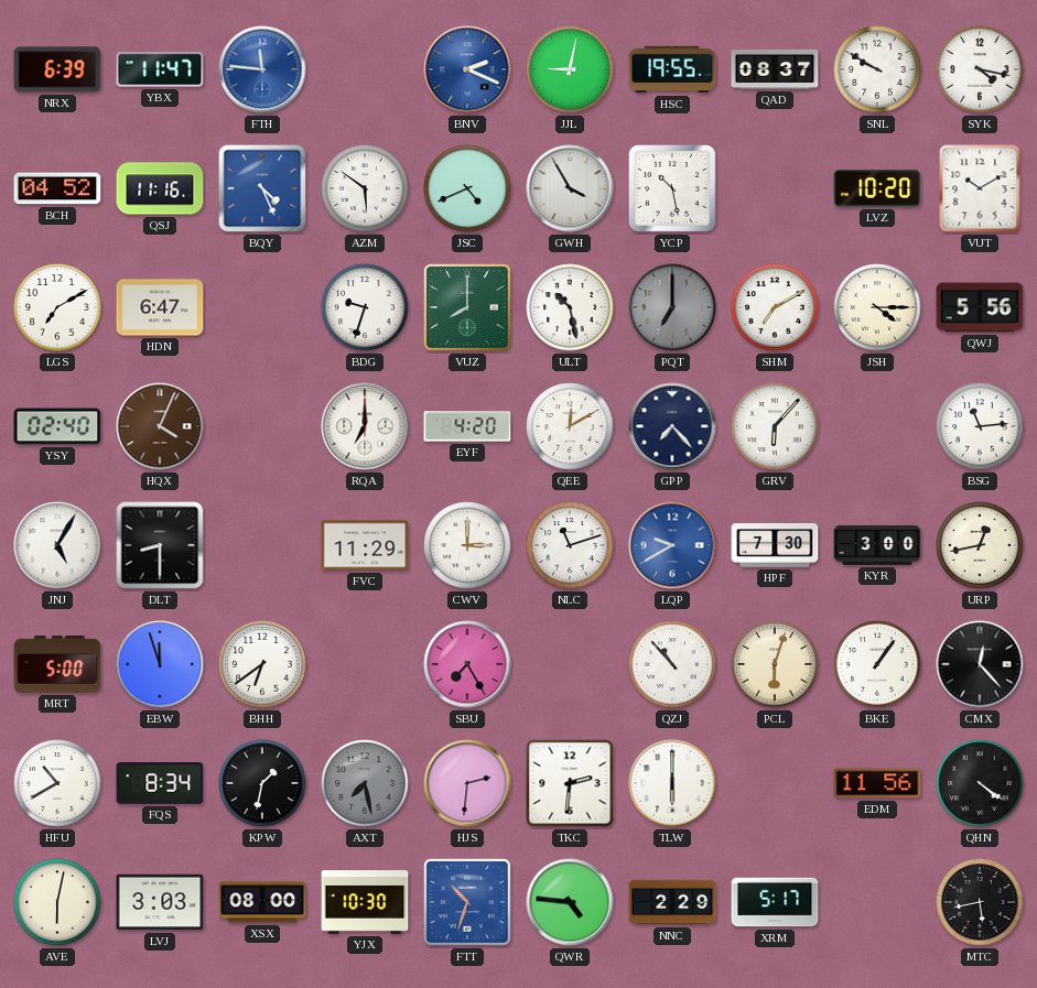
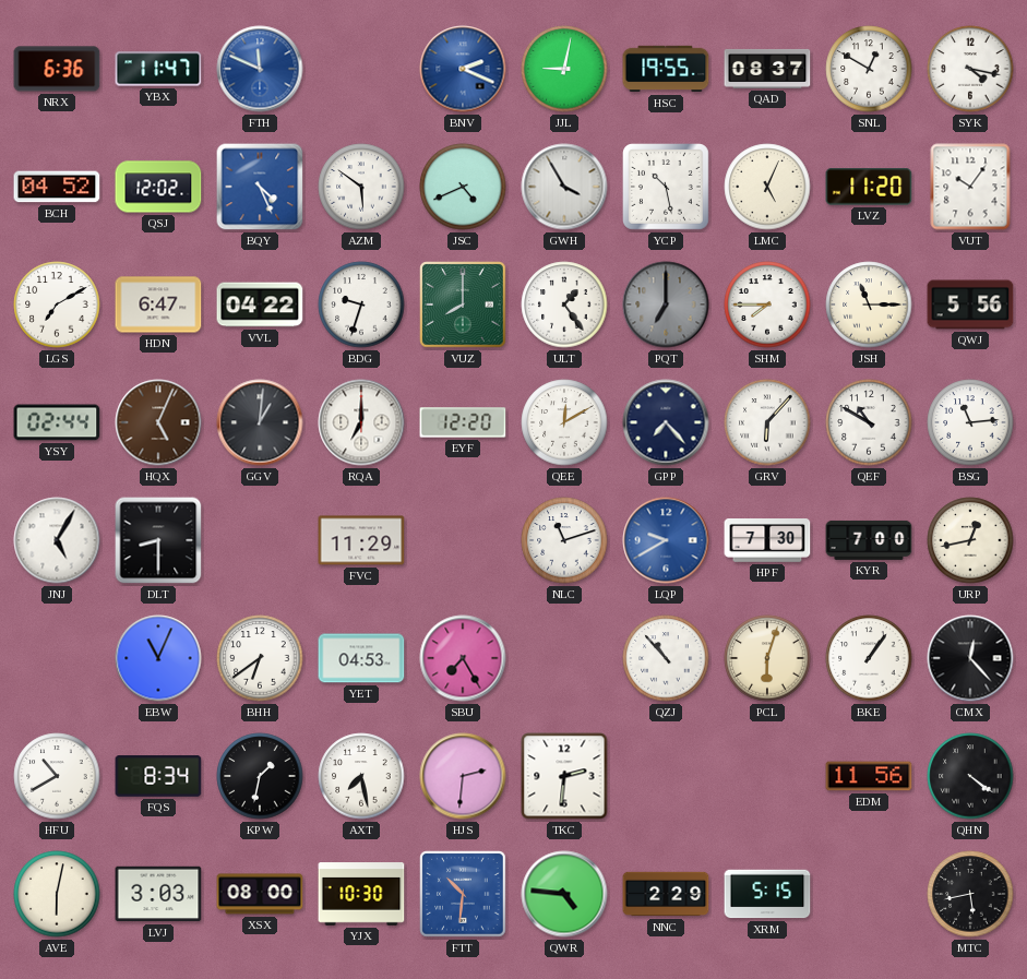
NRX: 6:39 -> 6:36 (57, 69)
FTH: 11:46 -> 11:49 (260, 69)
SNL: 9:50 -> 12:50 (869, 69)
QSJ: 11:16 -> 12:02 (158, 187)
LMC: none -> 5:04 (767, 187)
LVZ: 10:20 -> 11:20 (869, 187)
VUT: 10:10 -> 10:06 (970, 187)
VVL: none -> 04:22 (260, 305)
ULT: 10:28 -> 1:24 (564, 305)
SHM: 7:10 -> 7:45 (767, 305)
JSH: 4:15 -> 11:15 (869, 305)
YSY: 02:40 -> 02:44 (57, 422)
HQX: 4:04 -> 5:04 (158, 422)
GGV: none -> 1:01 (260, 422)
EYF: 4:20 -> 12:20 (463, 422)
QEF: none -> 10:50 (869, 422)
CWV: 3:00 -> none (467, 545)
KYR: 3:00 -> 7:00 (869, 540)
MRT: 5:00 -> none (57, 665)
EBW: 11:57 -> 11:04 (158, 658)
YET: none -> 04:53 (361, 658)
AXT dial: grey -> white (361, 776)
TLW: 6:00 -> none (672, 783)
FTT: 10:33 -> 10:31 (463, 894)
XRM: 5:17 -> 5:15 (767, 894)
